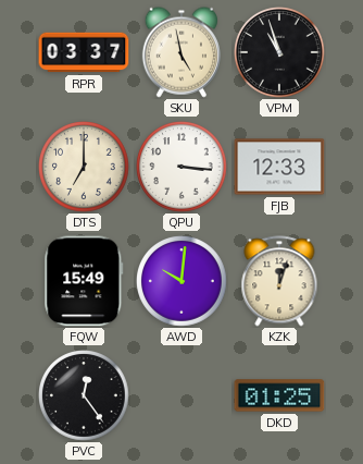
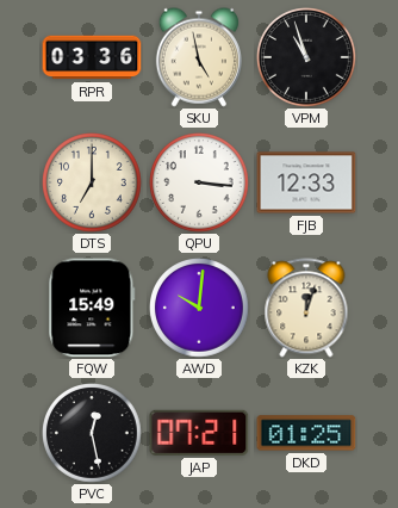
RPR: 03:37 -> 03:36 (92, 57)
PVC: 12:24 -> 12:28 (93, 434)
JAP: none -> 07:21 (199, 433)
